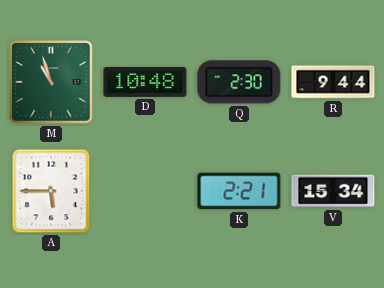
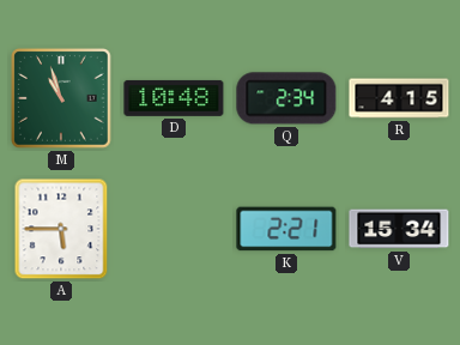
Q: 2:30 -> 2:34 (286, 98)
R: 9:44 -> 4:15 (399, 98)
